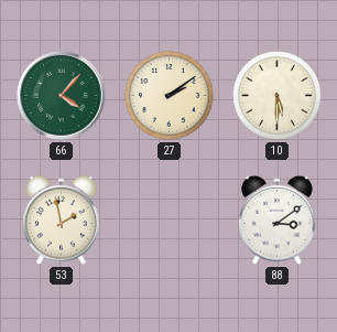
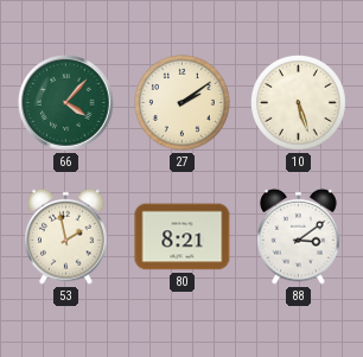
10: 5:30 -> 5:27 (299, 103)
80: none -> 8:21 (183, 237)
